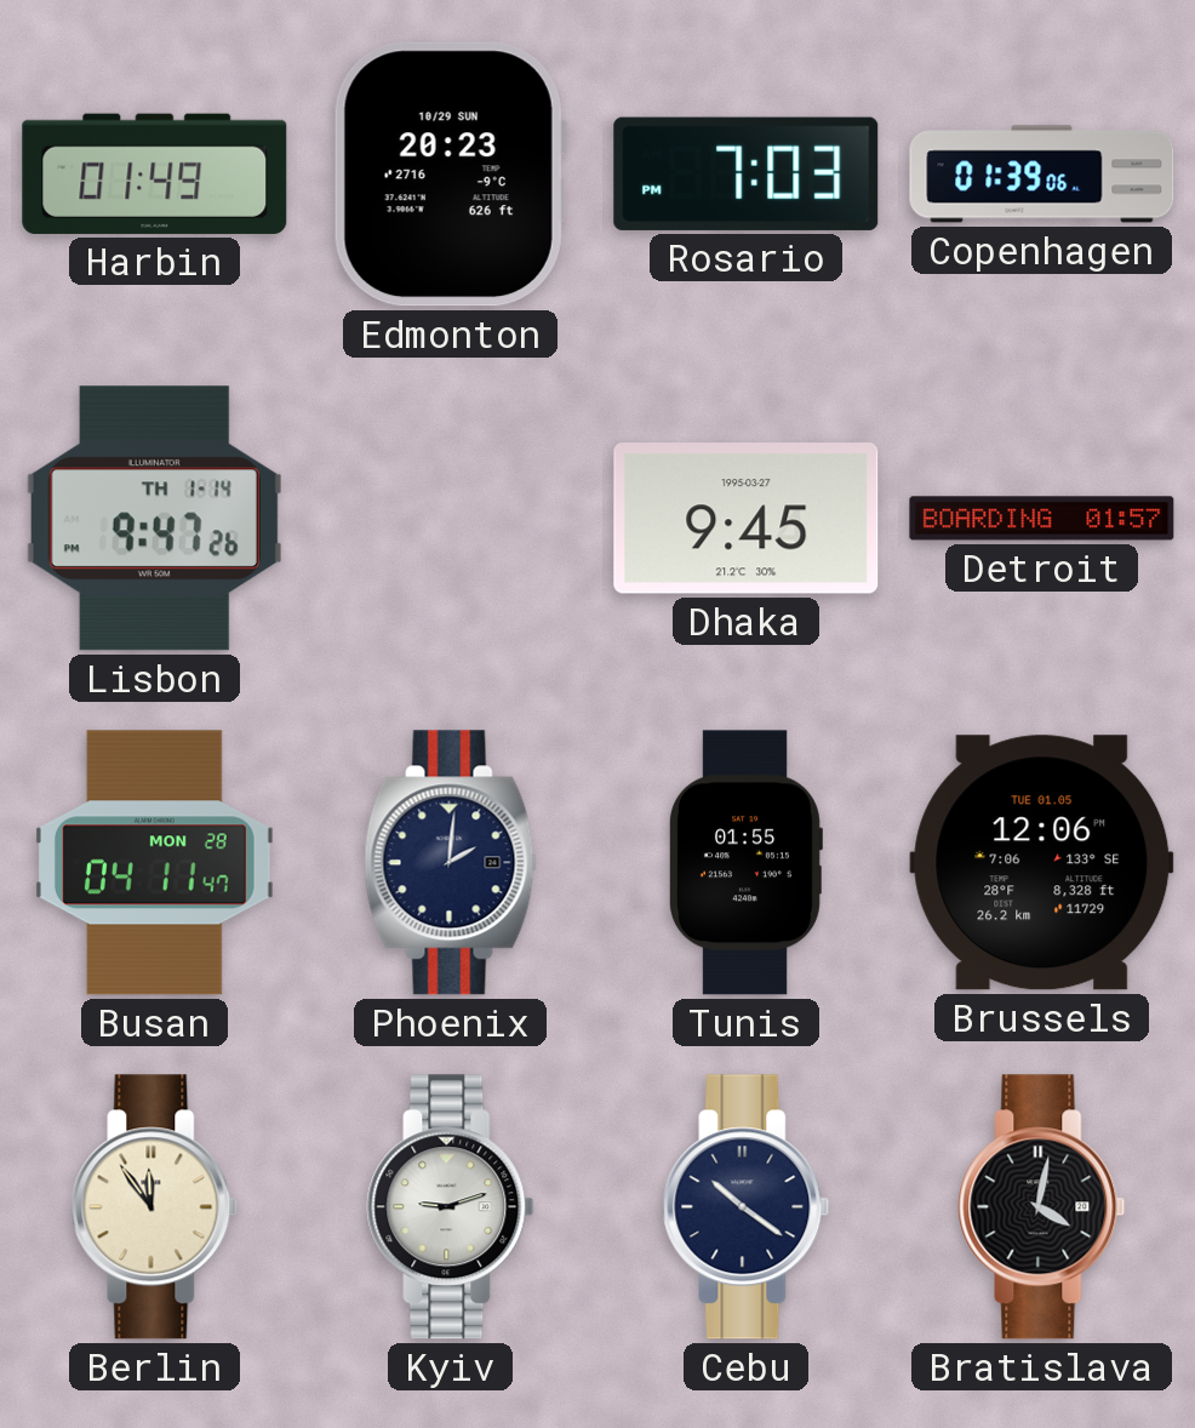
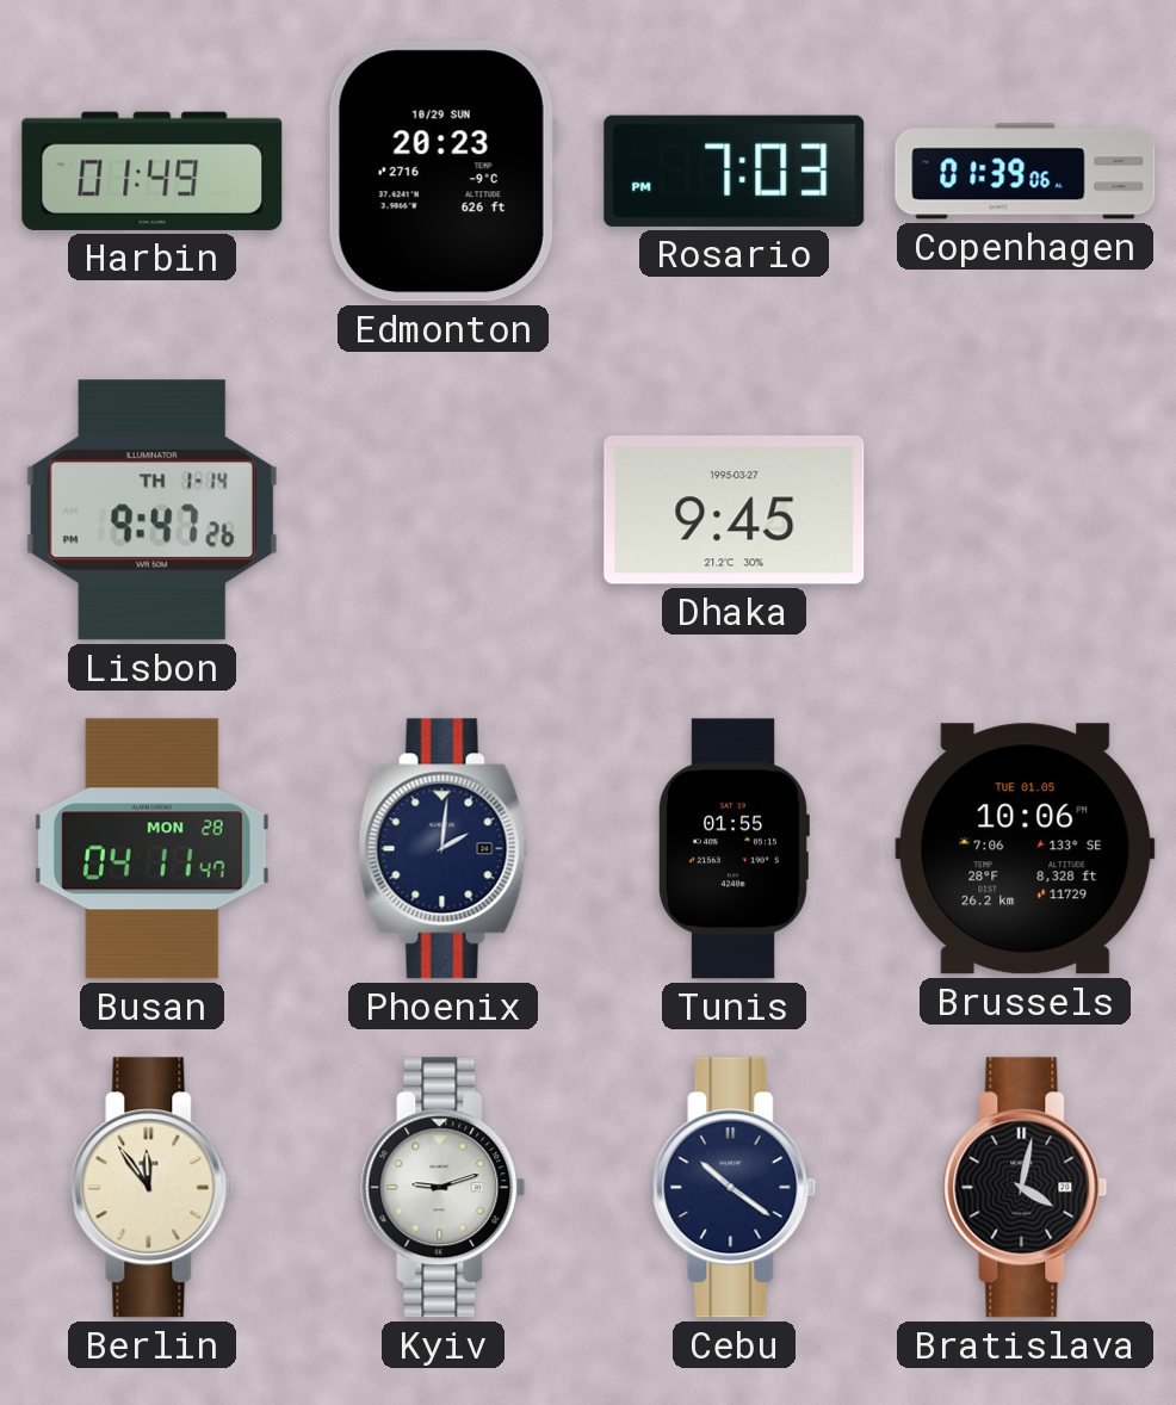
Detroit: 01:57 -> none (1042, 519)
Brussels: 12:06 -> 10:06 (1026, 849)
